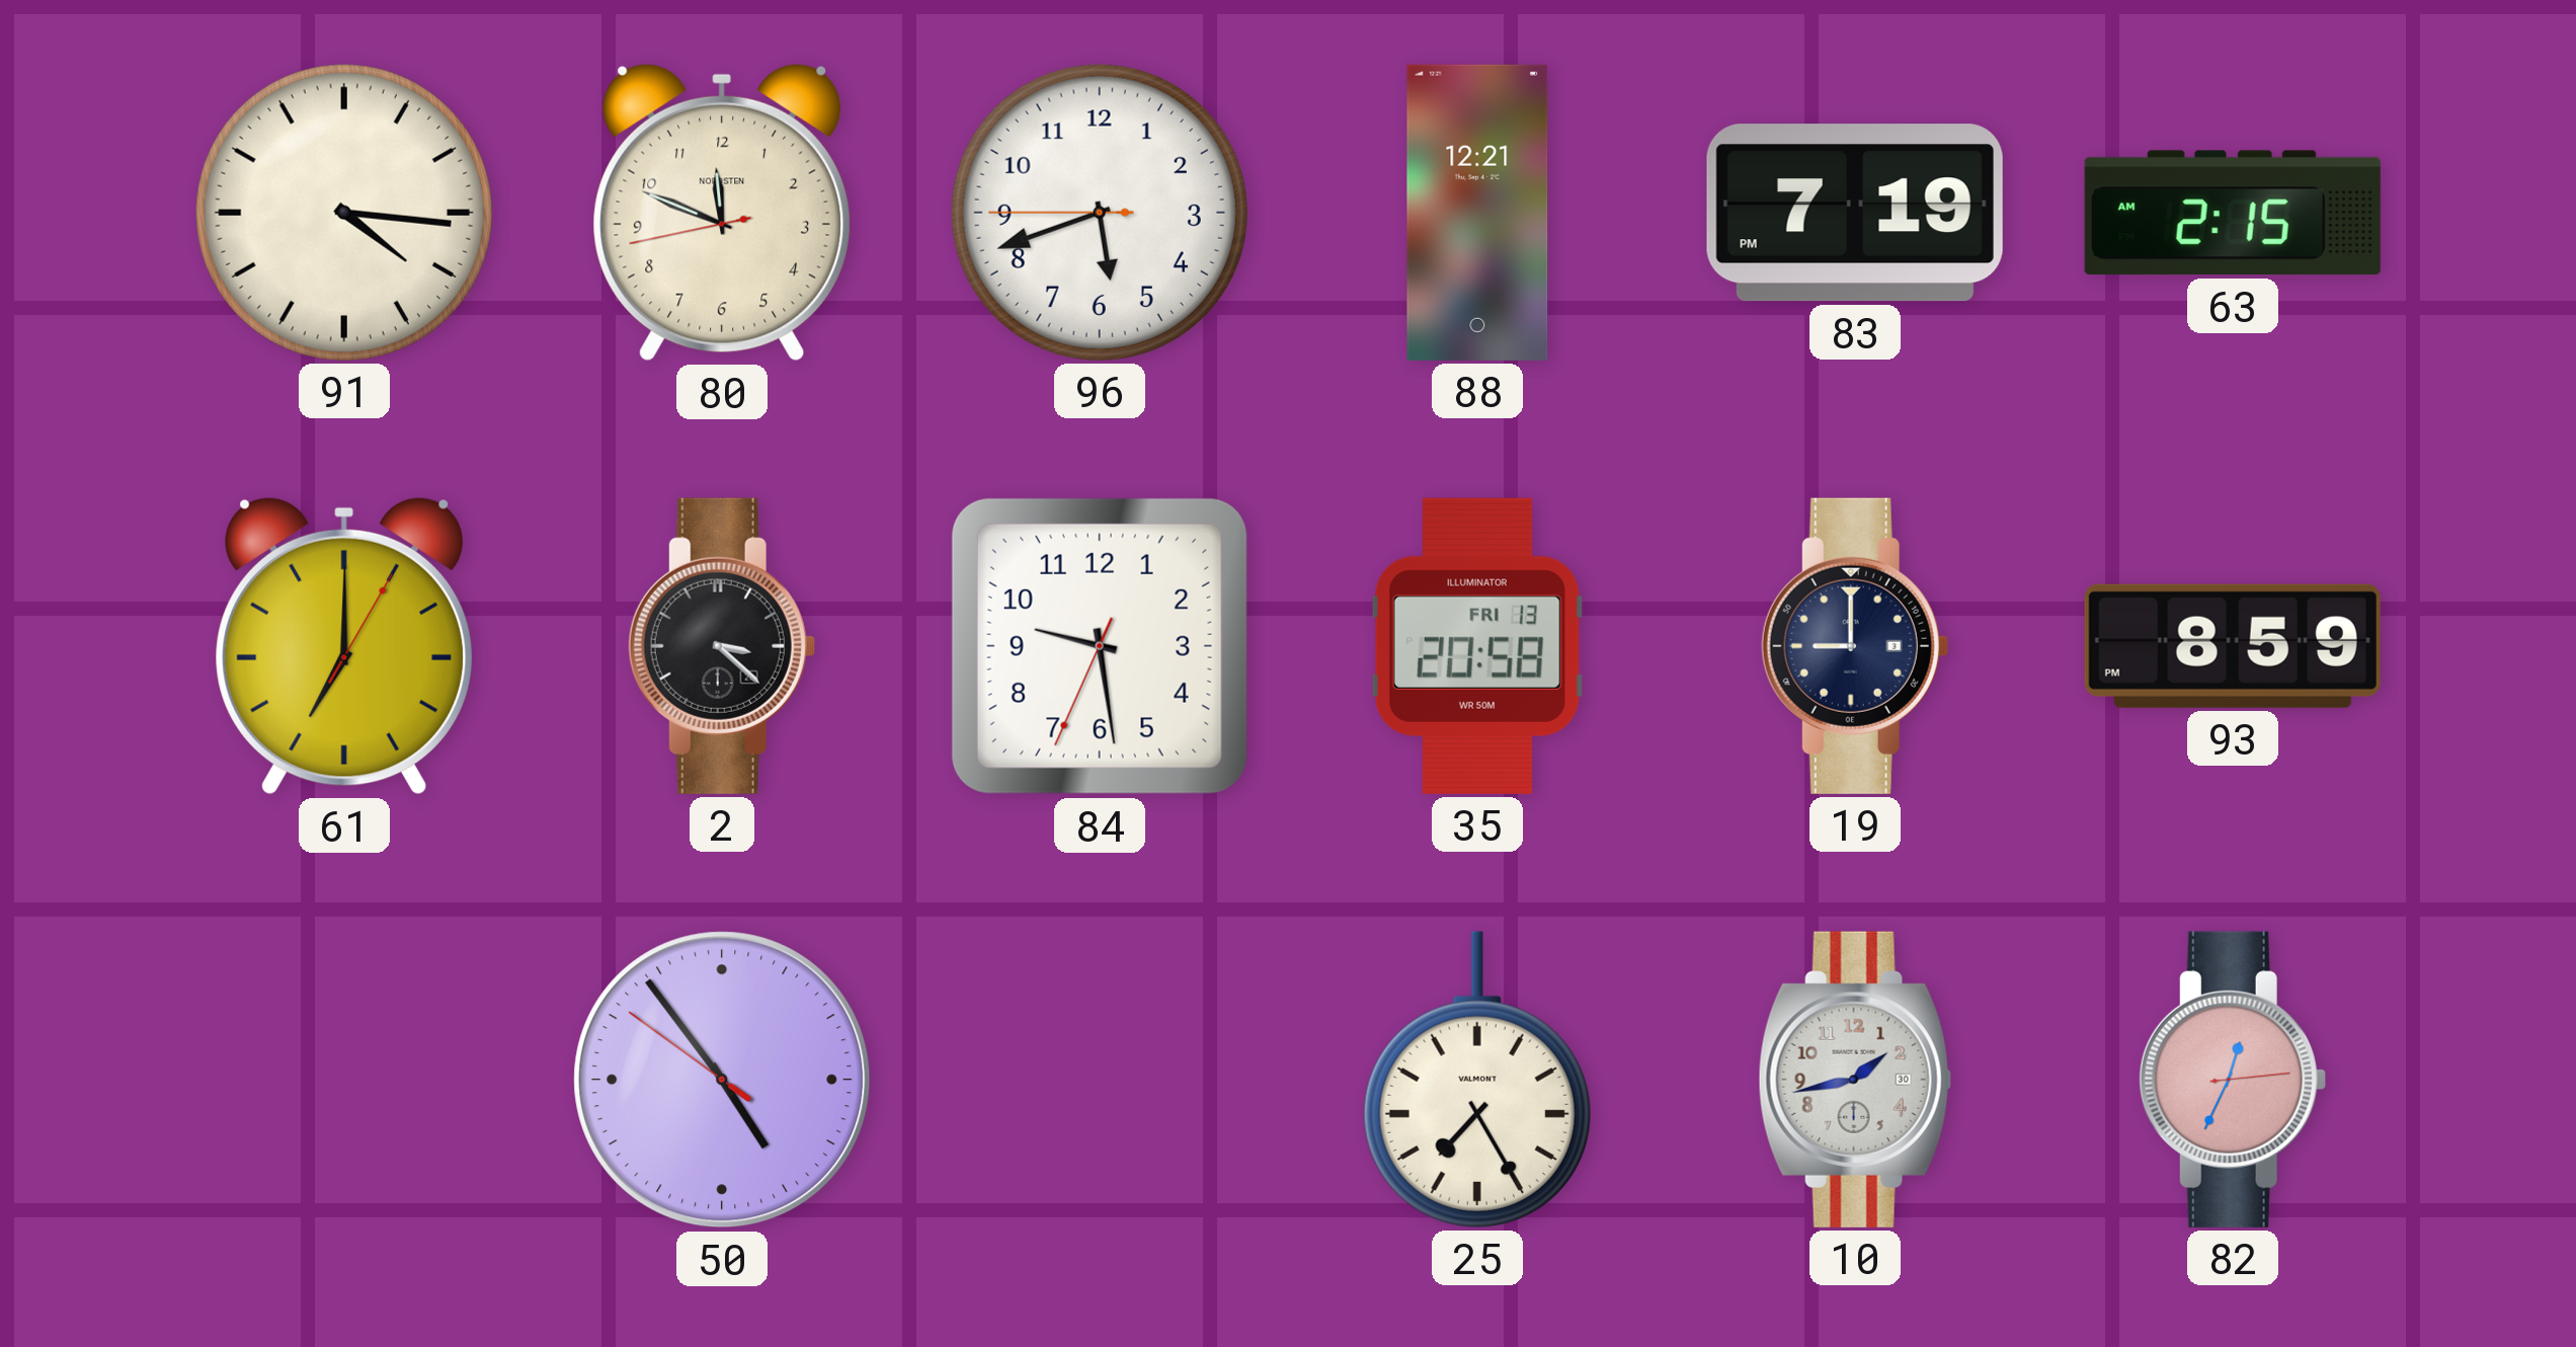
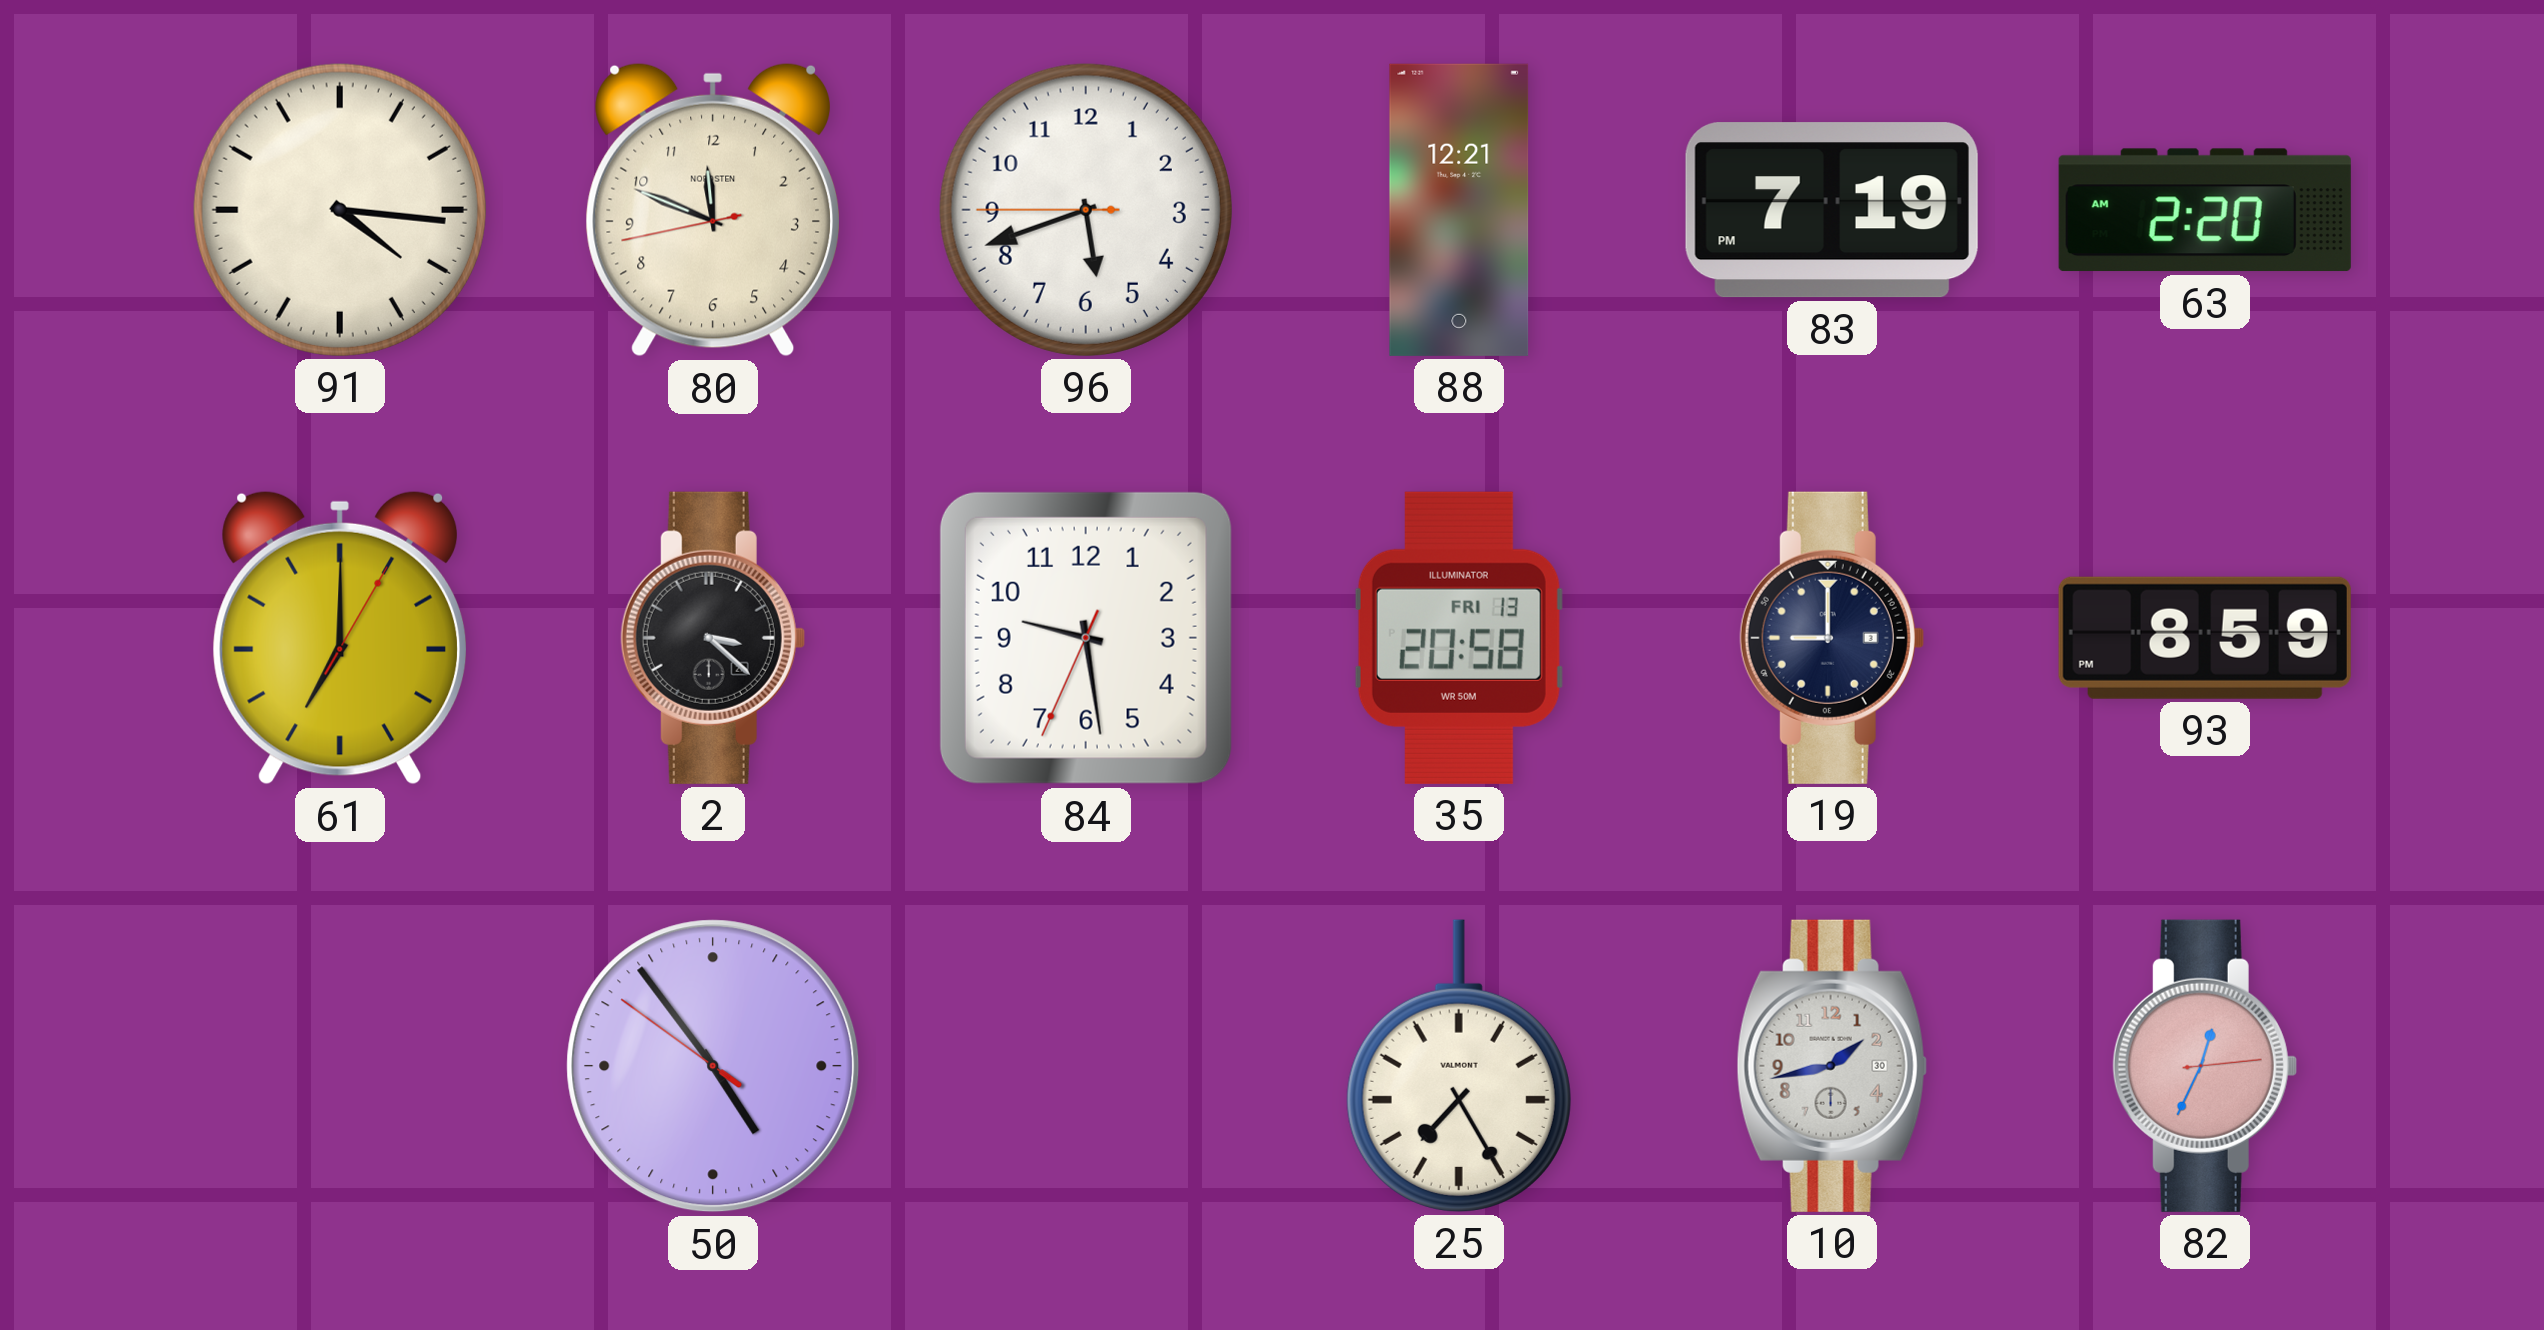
63: 2:15 -> 2:20 (2205, 210)
